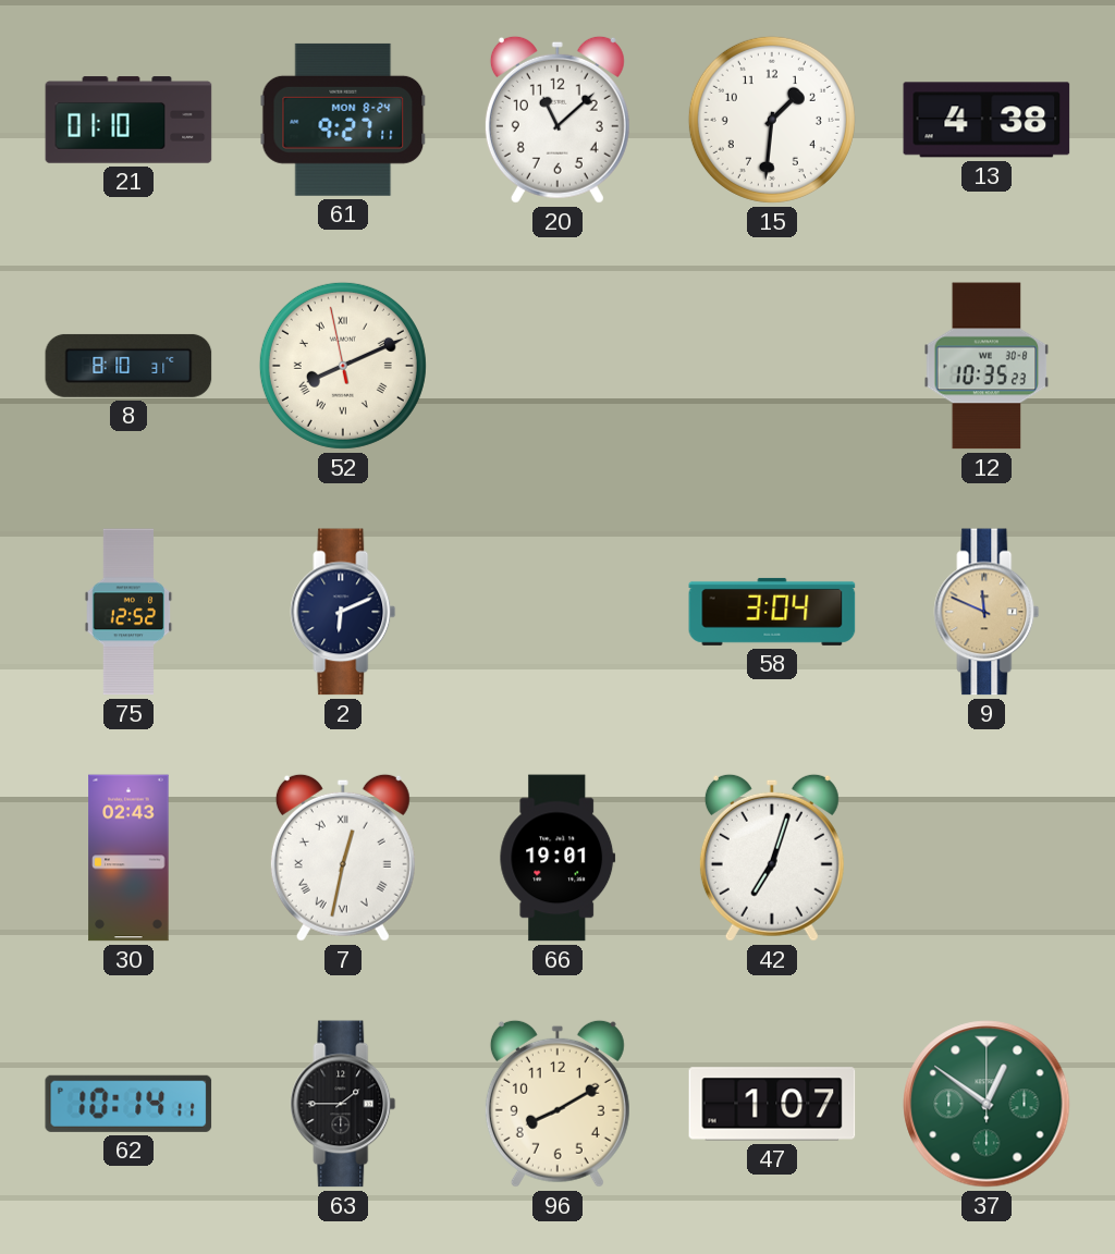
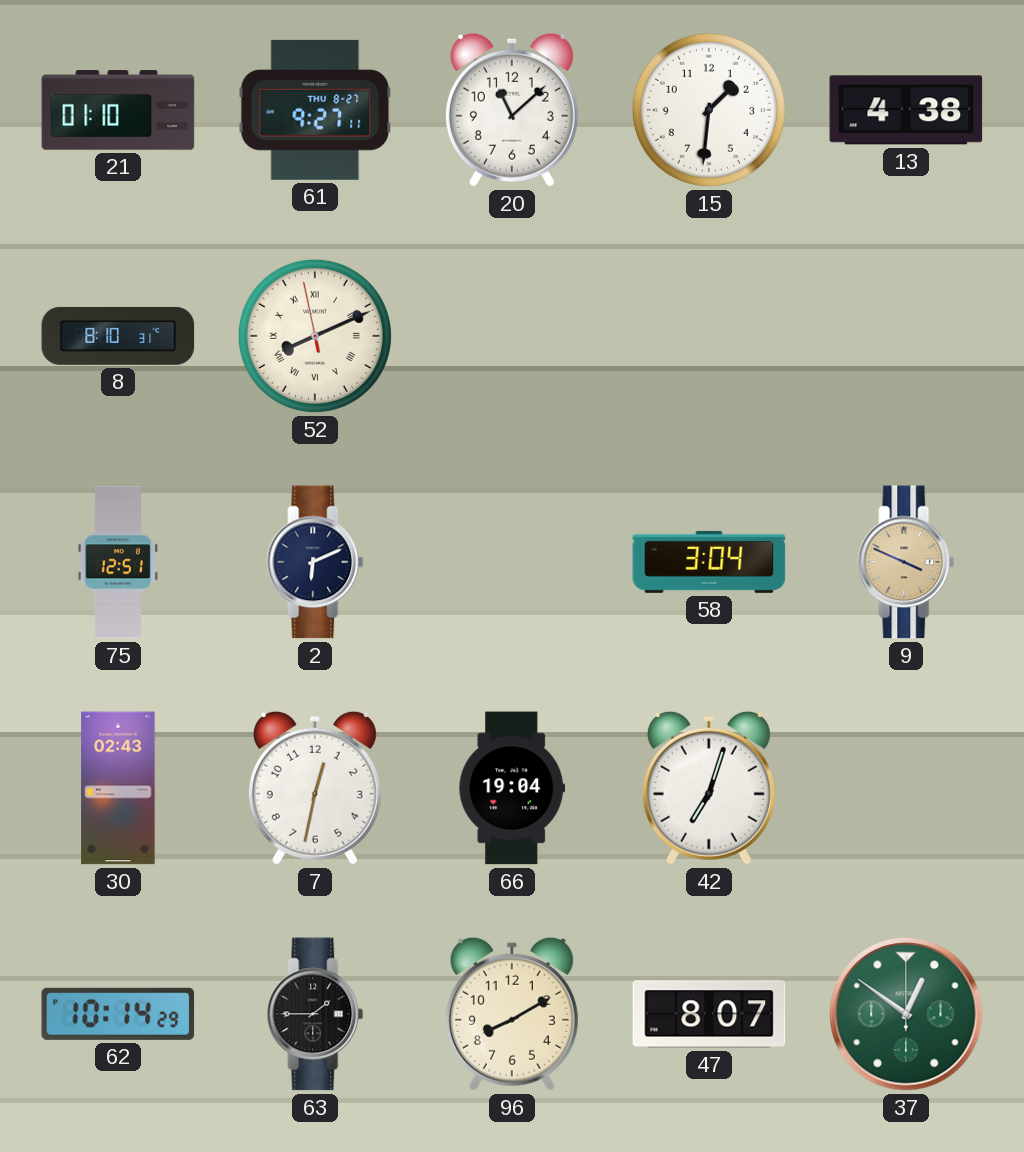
61 date: MON 8-24 -> THU 8-27 (315, 110)
12: 10:35 -> none (987, 366)
75: 12:52 -> 12:51 (118, 562)
9: 11:49 -> 3:49 (906, 562)
7 numerals: Roman -> Arabic (315, 788)
66: 19:01 -> 19:04 (512, 788)
62: 10:14:11 -> 10:14:29 (118, 1014)
47: 1:07 -> 8:07 (709, 1014)
